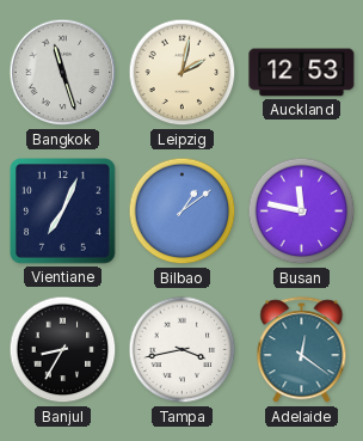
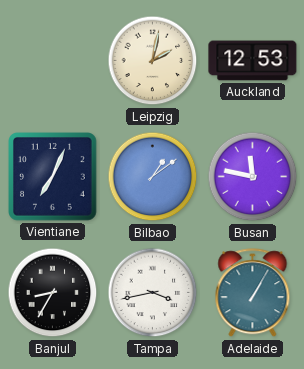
Bangkok: 11:27 -> none (63, 73)
Adelaide: 12:21 -> 1:05 (253, 293)
